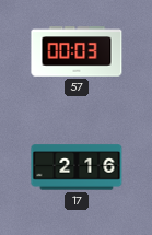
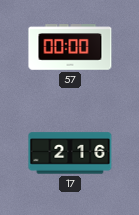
57: 00:03 -> 00:00 (70, 47)
